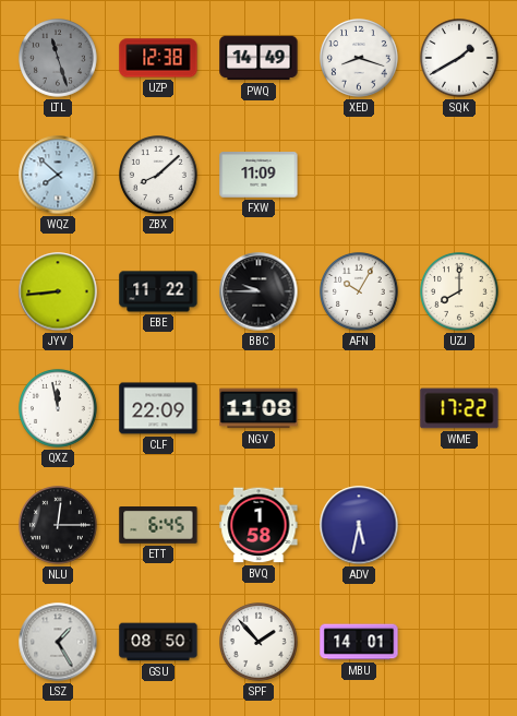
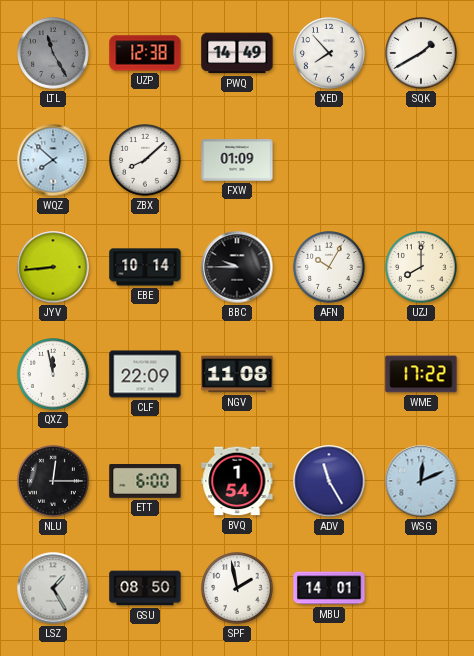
LTL: 11:27 -> 11:25 (54, 54)
XED: 8:18 -> 7:53 (330, 54)
FXW: 11:09 -> 01:09 (237, 160)
EBE: 11:22 -> 10:14 (145, 267)
ETT: 6:45 -> 6:00 (145, 482)
BVQ: 1:58 -> 1:54 (237, 481)
ADV: 5:32 -> 11:25 (329, 481)
WSG: none -> 12:11 (421, 481)
SPF: 1:53 -> 1:58 (238, 589)
